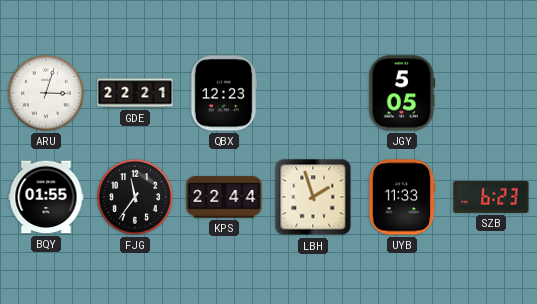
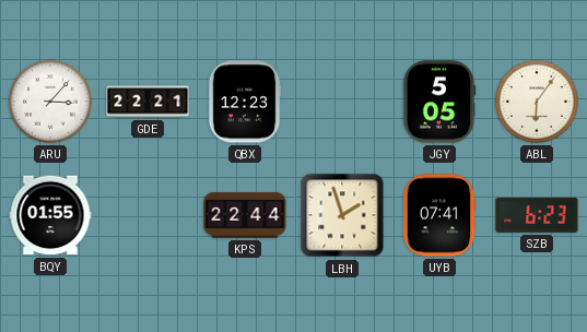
ARU: 3:03 -> 3:07 (50, 102)
ABL: none -> 6:06 (537, 102)
FJG: 11:36 -> none (135, 197)
UYB: 11:33 -> 07:41 (439, 215)
